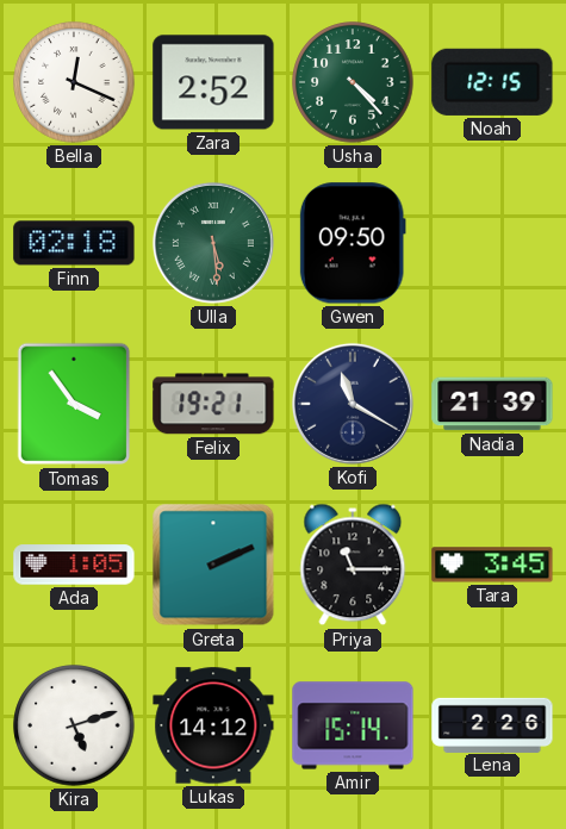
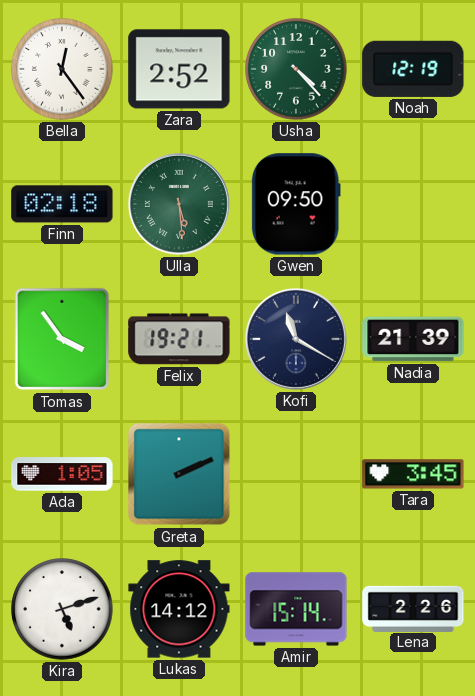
Bella: 12:19 -> 12:24 (62, 69)
Noah: 12:15 -> 12:19 (413, 69)
Priya: 11:15 -> none (353, 565)
